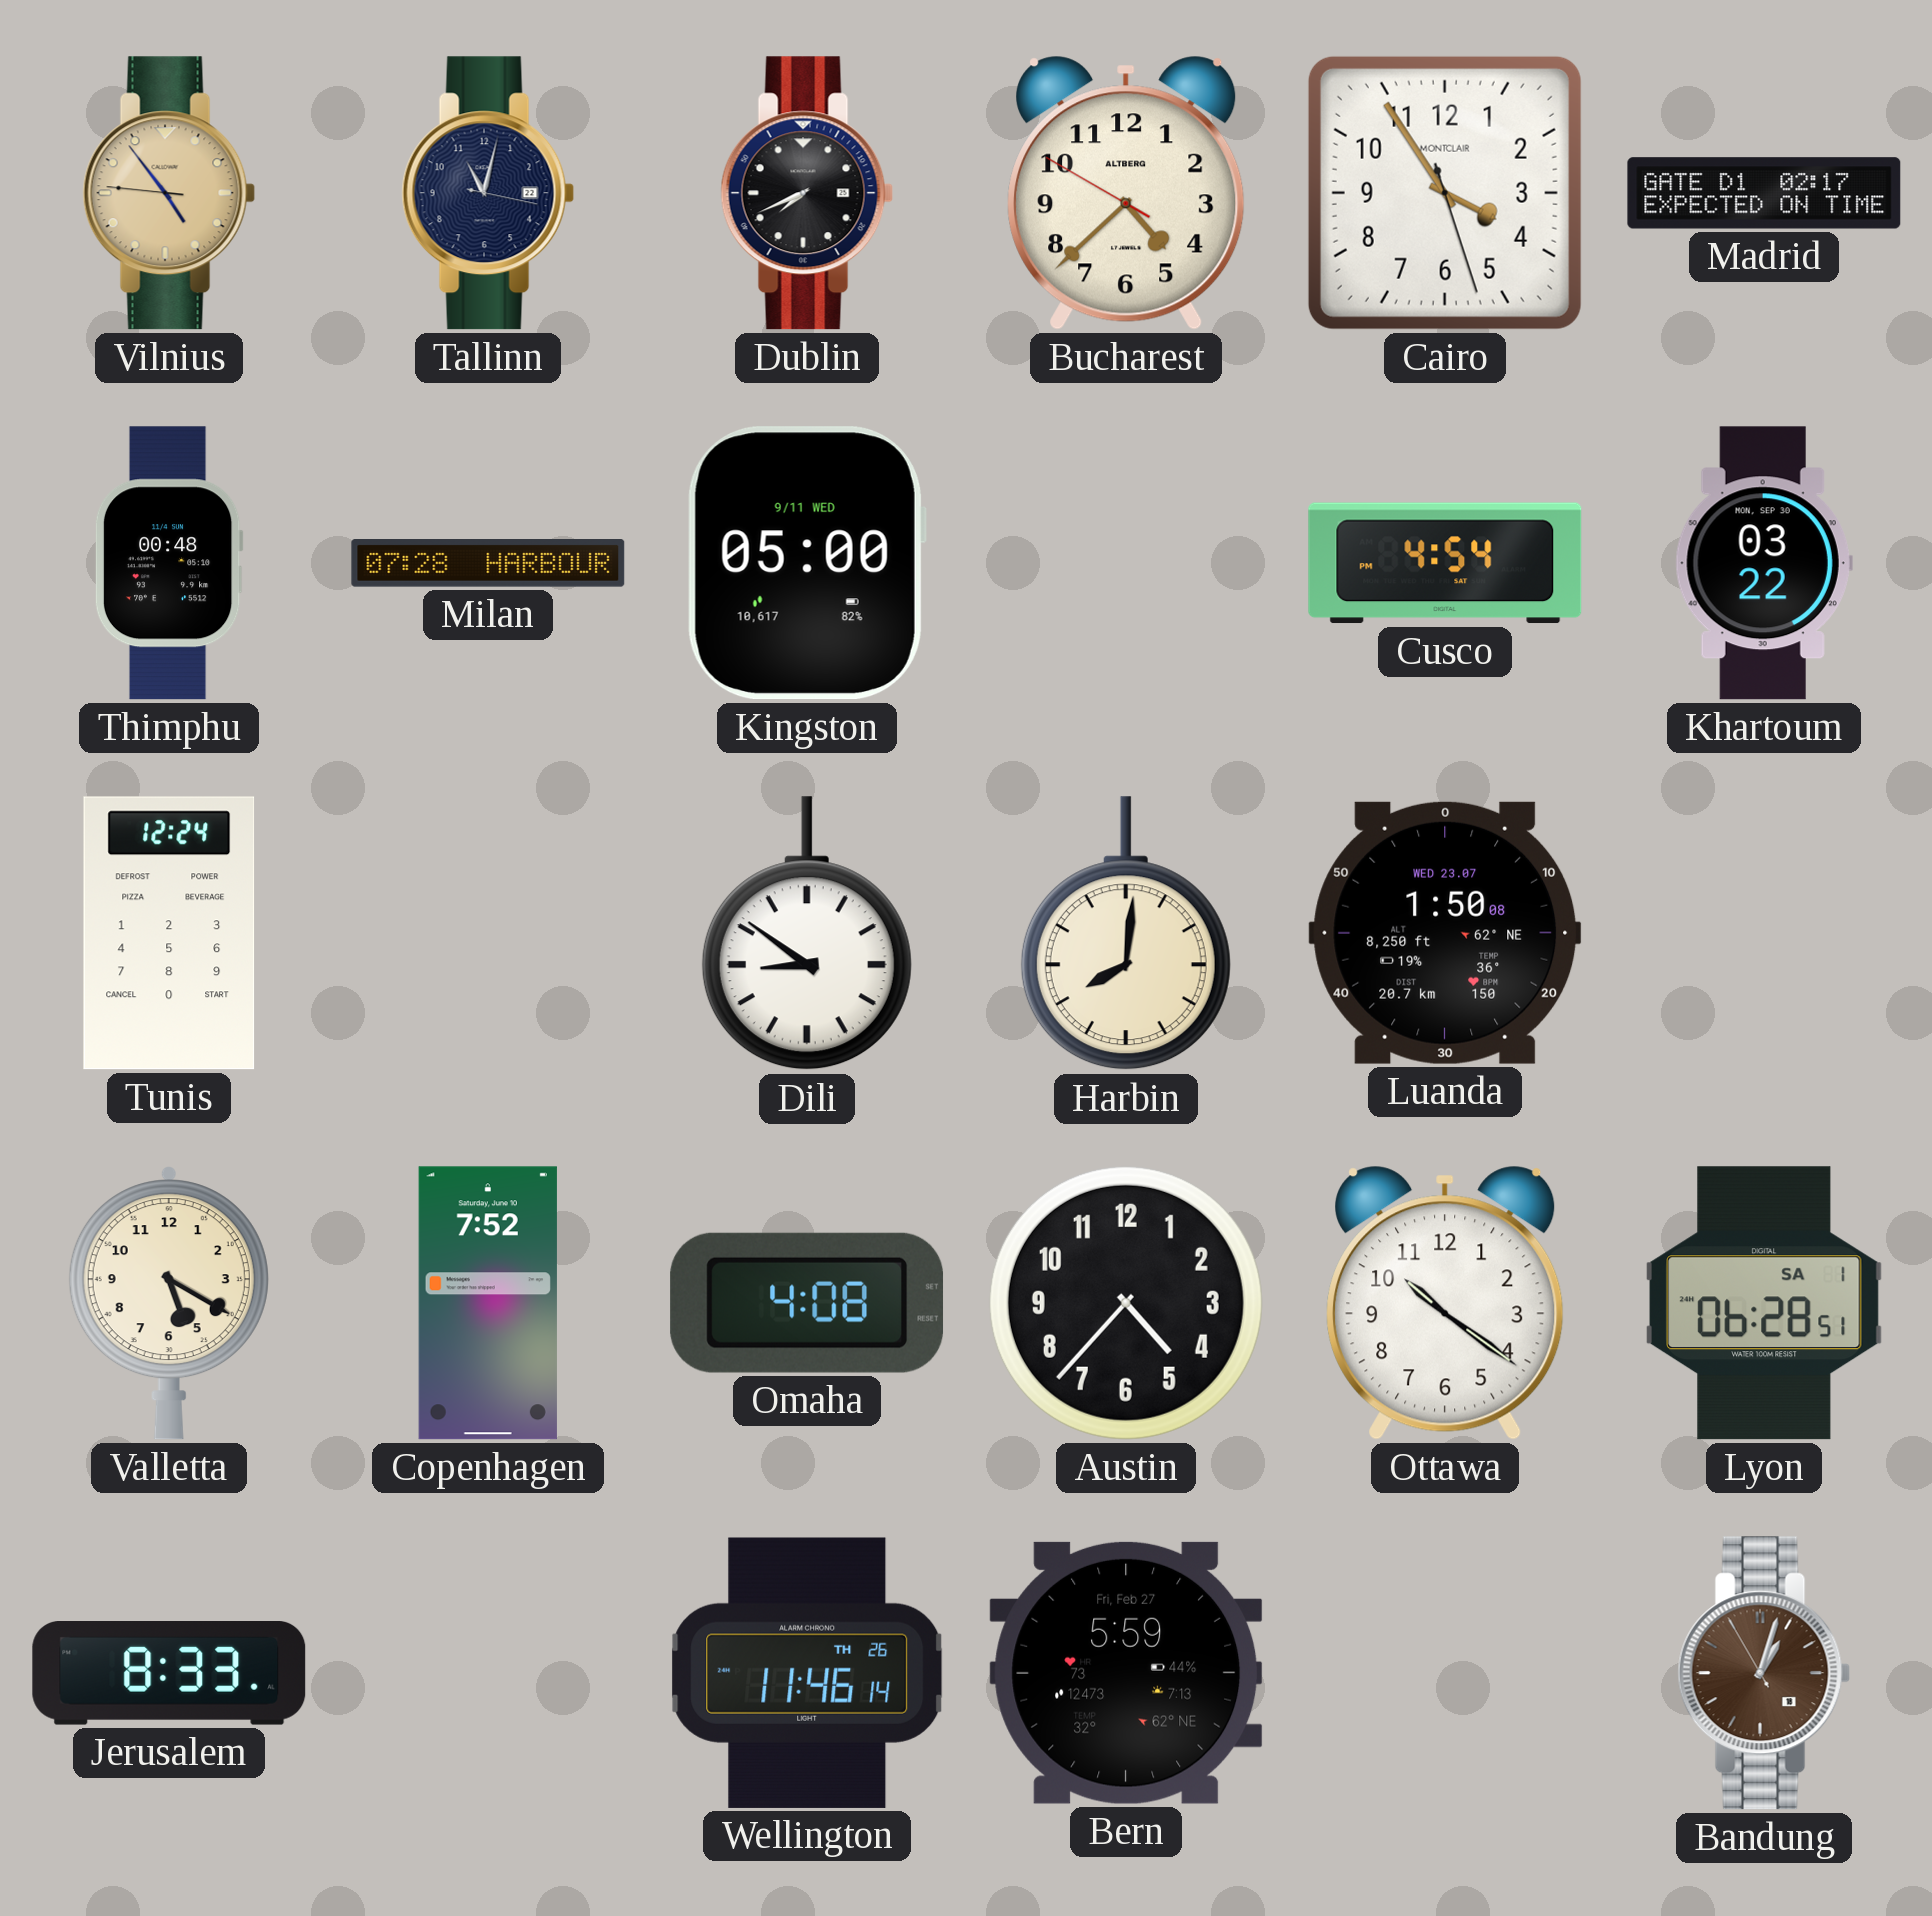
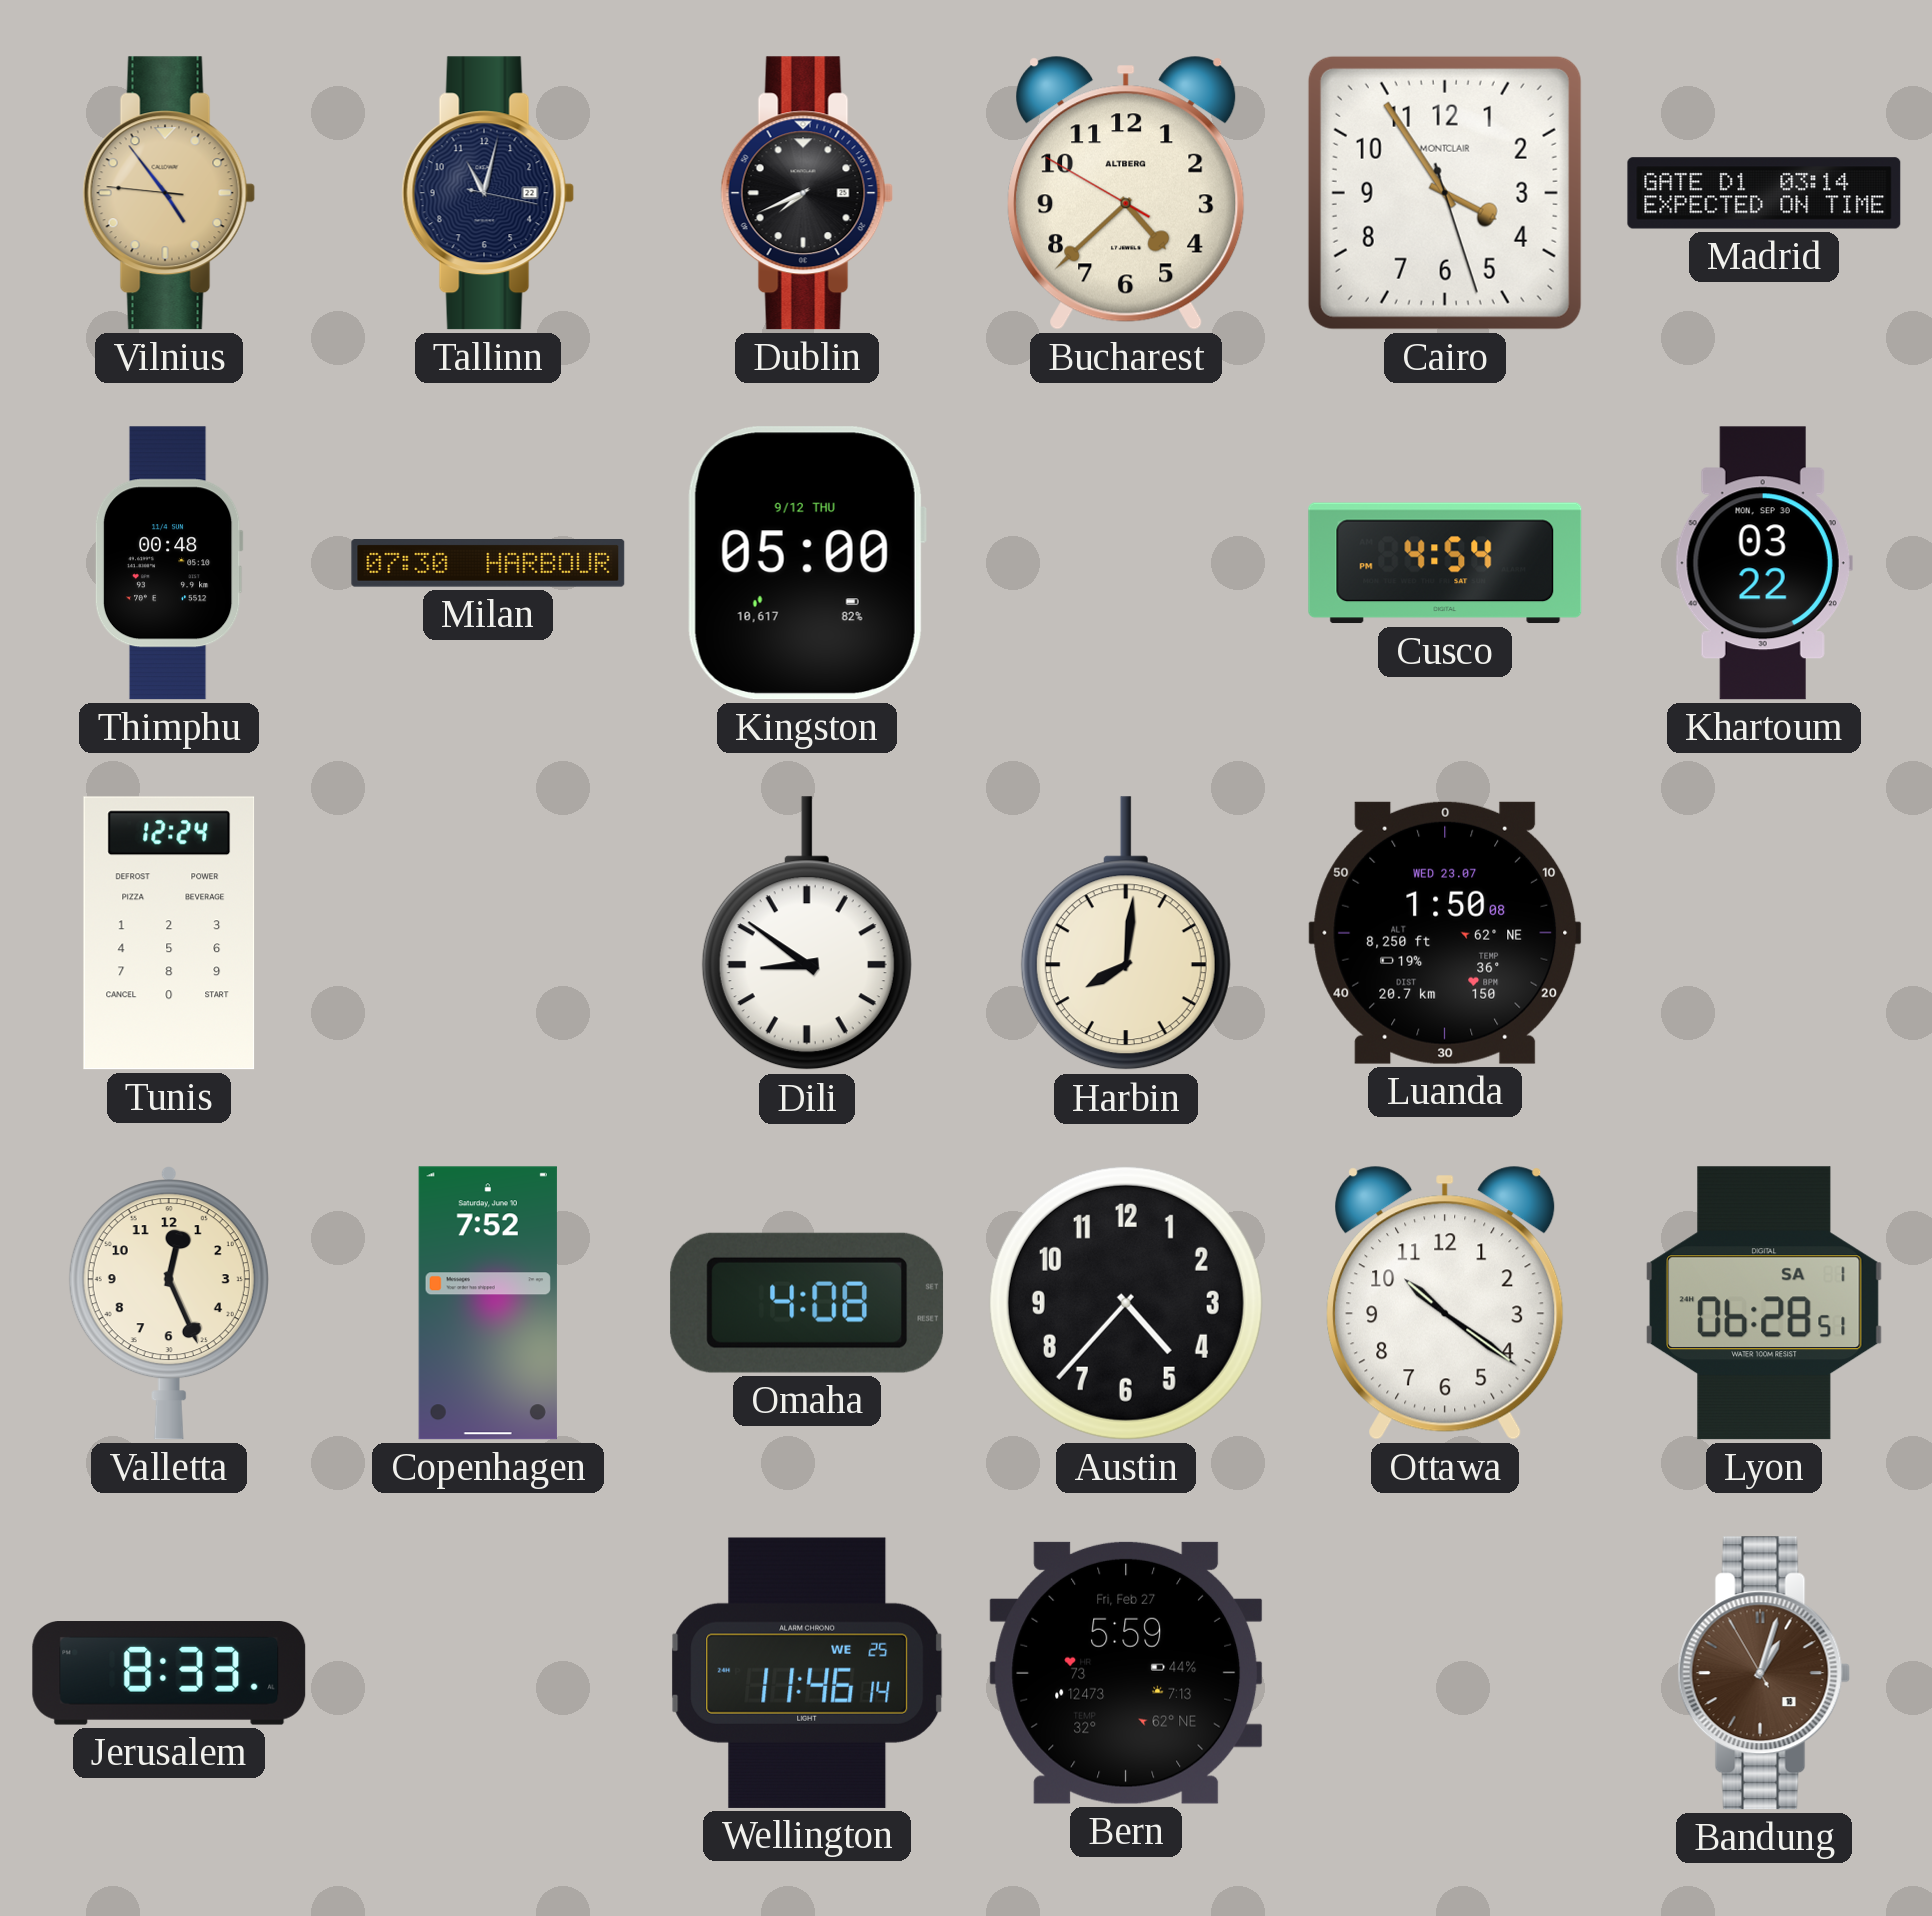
Madrid: 02:17 -> 03:14 (1764, 193)
Milan: 07:28 -> 07:30 (488, 564)
Kingston date: 9/11 WED -> 9/12 THU (806, 563)
Valletta: 5:20 -> 12:26 (169, 1303)
Wellington date: TH 26 -> WE 25 (807, 1673)
